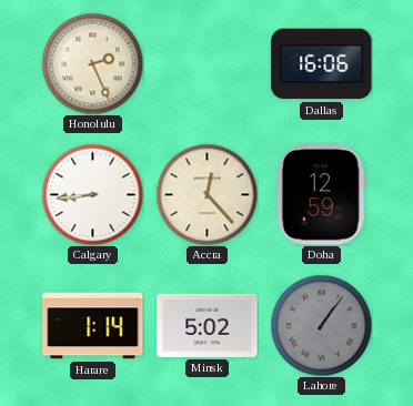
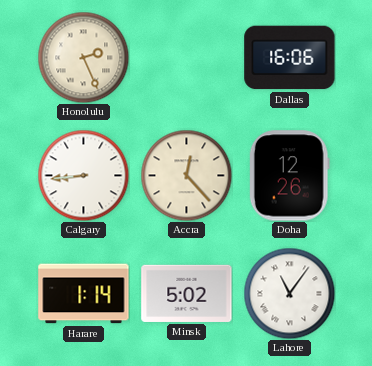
Doha: 12:59 -> 12:26 (289, 176)
Lahore: 1:06 -> 11:06 (289, 293)
Lahore dial: grey -> white (289, 293)
